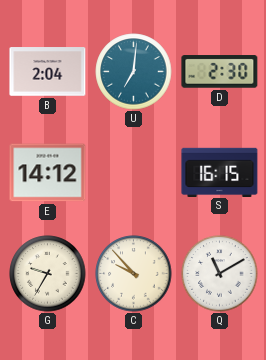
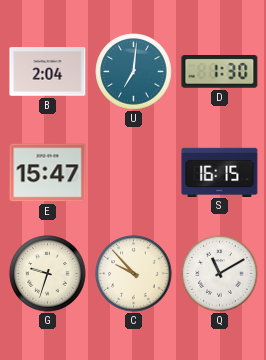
D: 2:30 -> 1:30 (220, 72)
E: 14:12 -> 15:47 (48, 173)
G: 9:35 -> 9:33 (48, 274)
